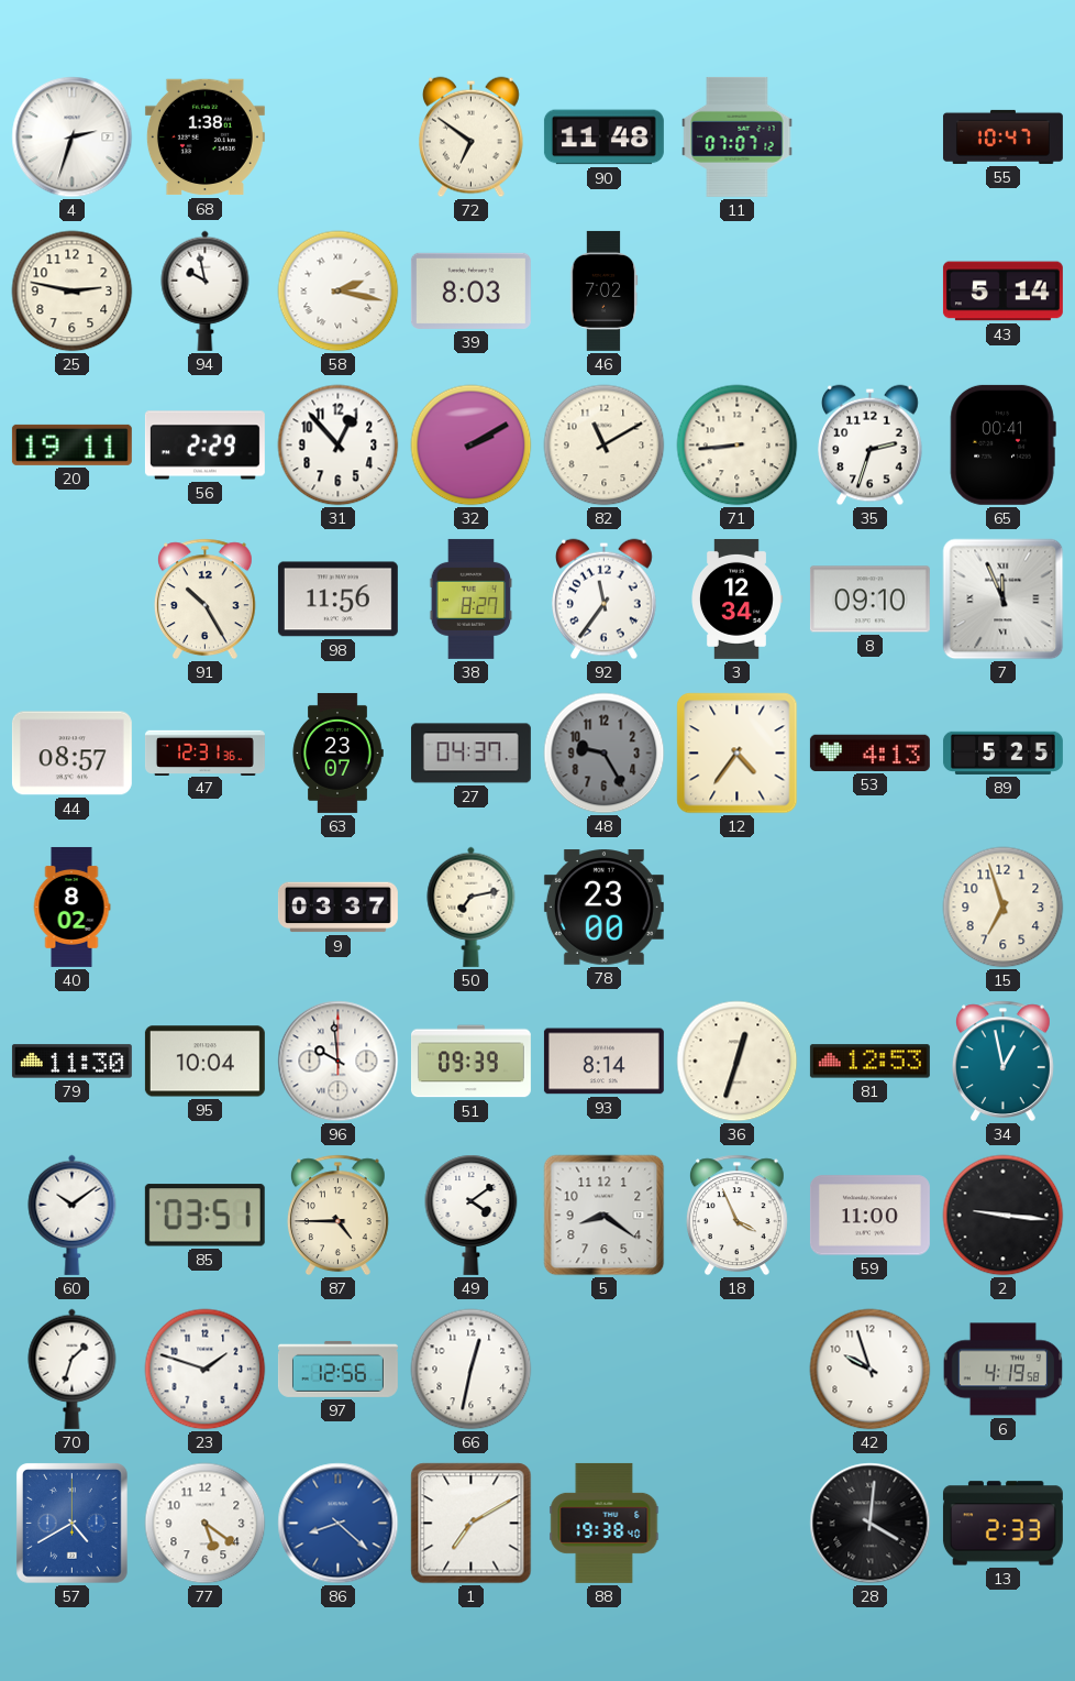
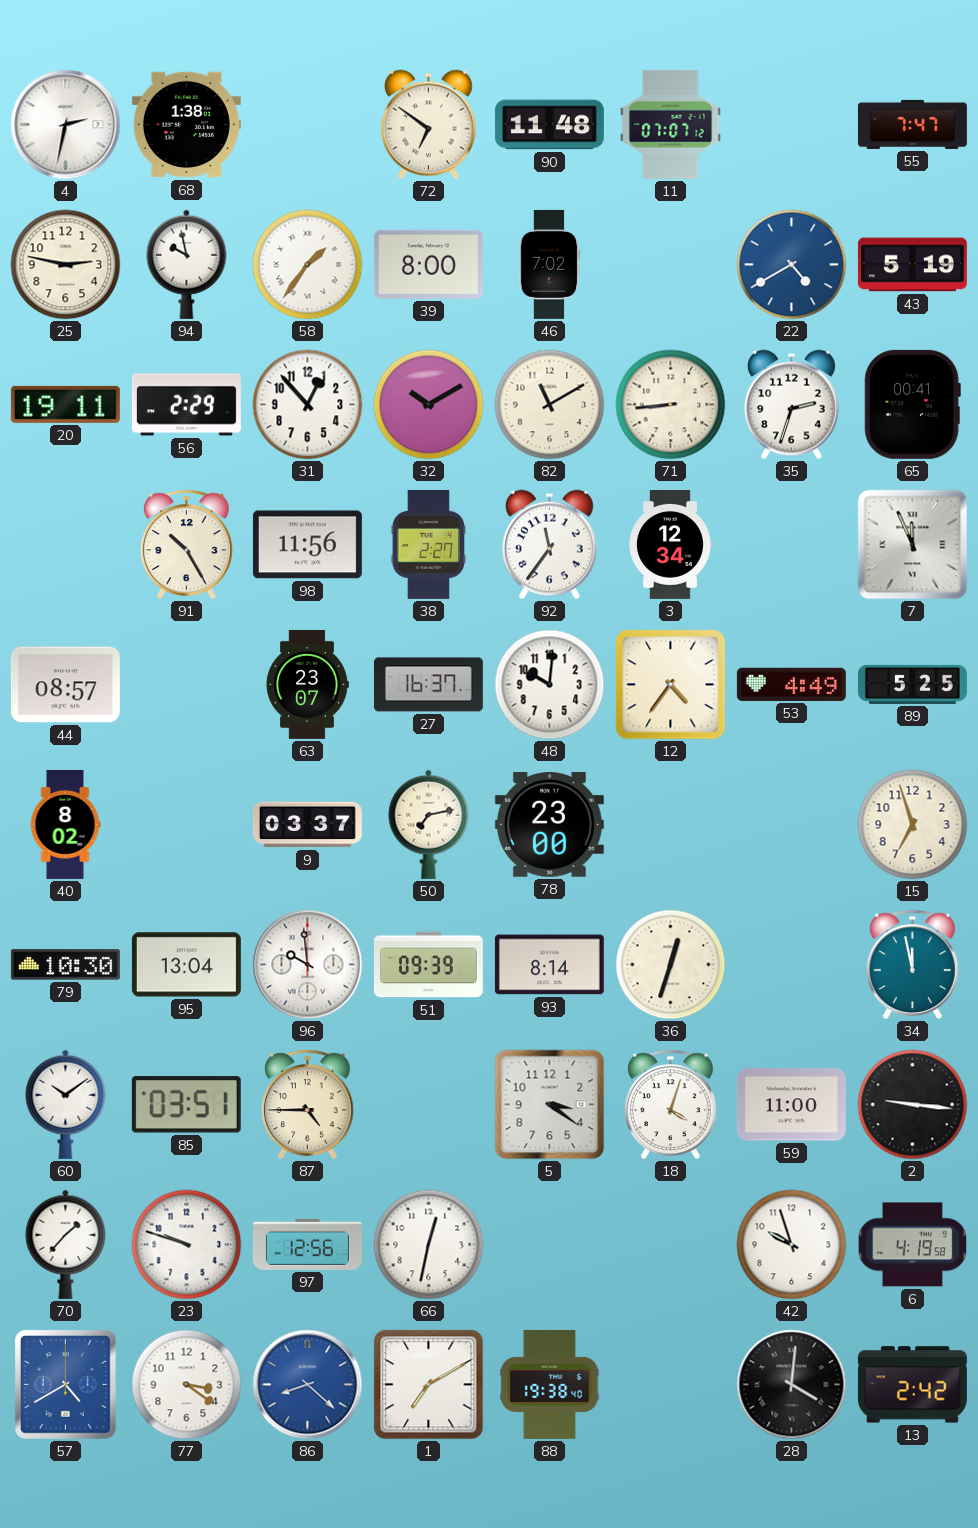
4: 2:33 -> 2:32 (66, 125)
55: 10:47 -> 7:47 (912, 124)
58: 2:17 -> 1:36 (308, 265)
39: 8:03 -> 8:00 (428, 264)
22: none -> 4:40 (792, 265)
43: 5:14 -> 5:19 (912, 265)
32: 2:10 -> 10:10 (429, 405)
38: 8:27 -> 2:27 (429, 544)
8: 09:10 -> none (869, 600)
47: 12:31 -> none (204, 752)
27: 04:37 -> 16:37 (428, 685)
48: 9:25 -> 10:01 (550, 685)
48 dial: grey -> white (550, 685)
53: 4:13 -> 4:49 (791, 684)
79: 11:30 -> 10:30 (65, 965)
95: 10:04 -> 13:04 (186, 965)
81: 12:53 -> none (869, 1062)
34: 12:58 -> 11:58 (912, 965)
49: 4:09 -> none (472, 1215)
5: 8:21 -> 3:21 (550, 1105)
18: 3:56 -> 4:03 (670, 1105)
70: 1:33 -> 1:37 (66, 1244)
23: 1:48 -> 9:48 (187, 1245)
77: 5:21 -> 3:21 (187, 1385)
13: 2:33 -> 2:42 (912, 1385)
